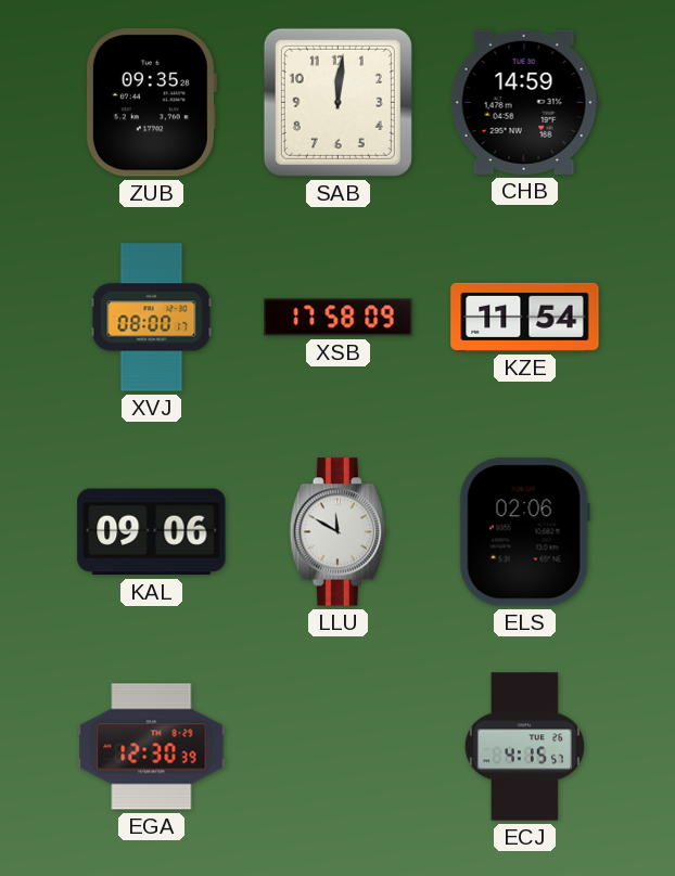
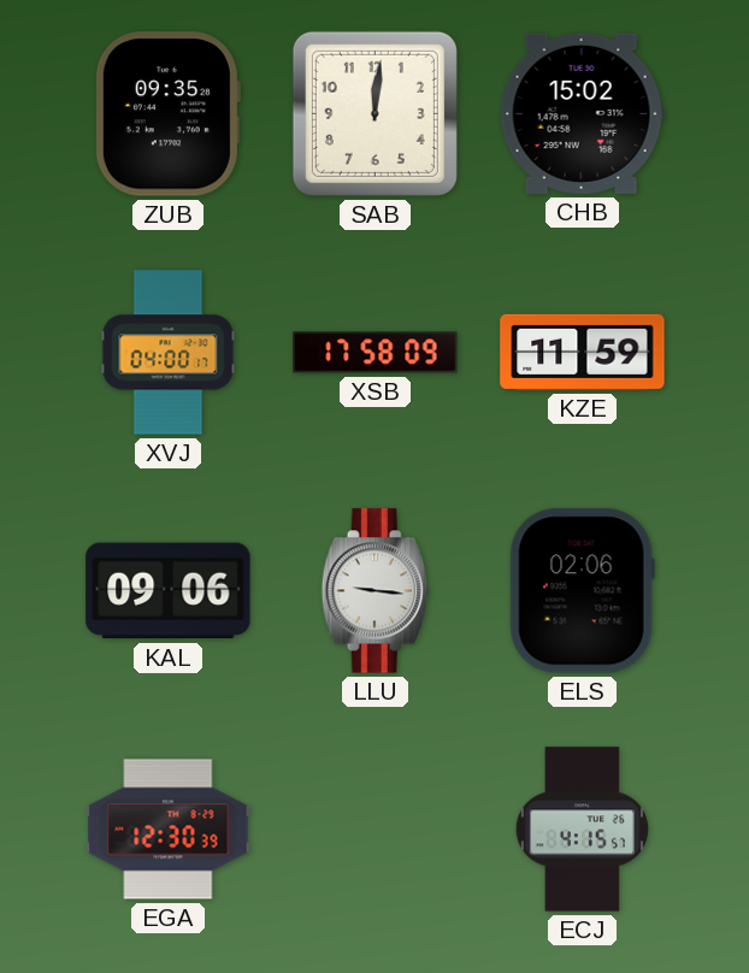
CHB: 14:59 -> 15:02 (582, 113)
XVJ: 08:00 -> 04:00 (169, 353)
KZE: 11:54 -> 11:59 (583, 352)
LLU: 11:50 -> 9:16 (374, 591)
